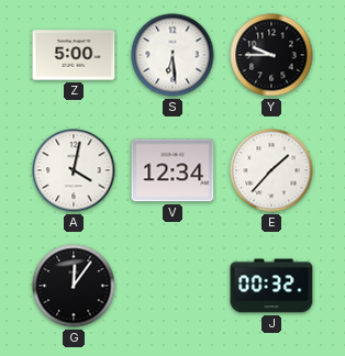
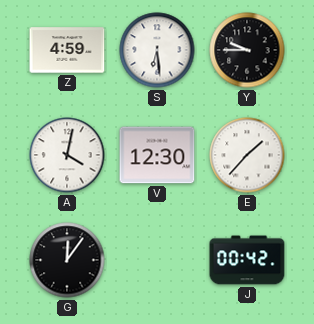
Z: 5:00 -> 4:59 (67, 50)
V: 12:34 -> 12:30 (157, 155)
J: 00:32 -> 00:42 (247, 260)
